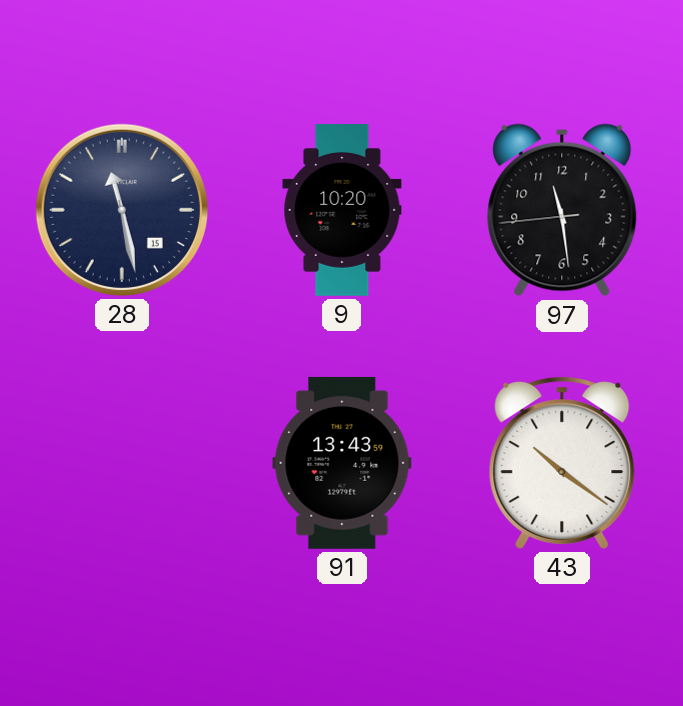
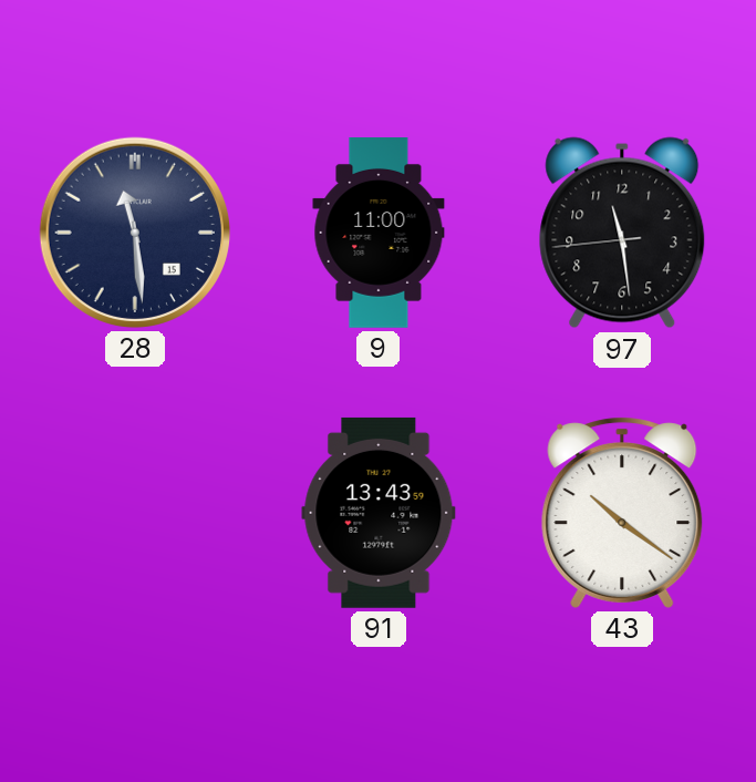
28: 11:28 -> 11:29 (135, 233)
9: 10:20 -> 11:00 (379, 234)
